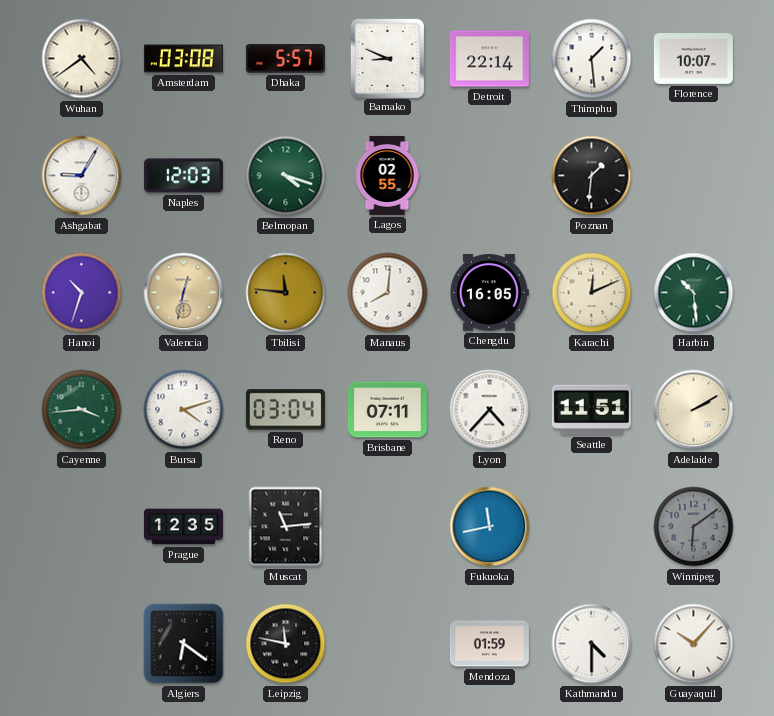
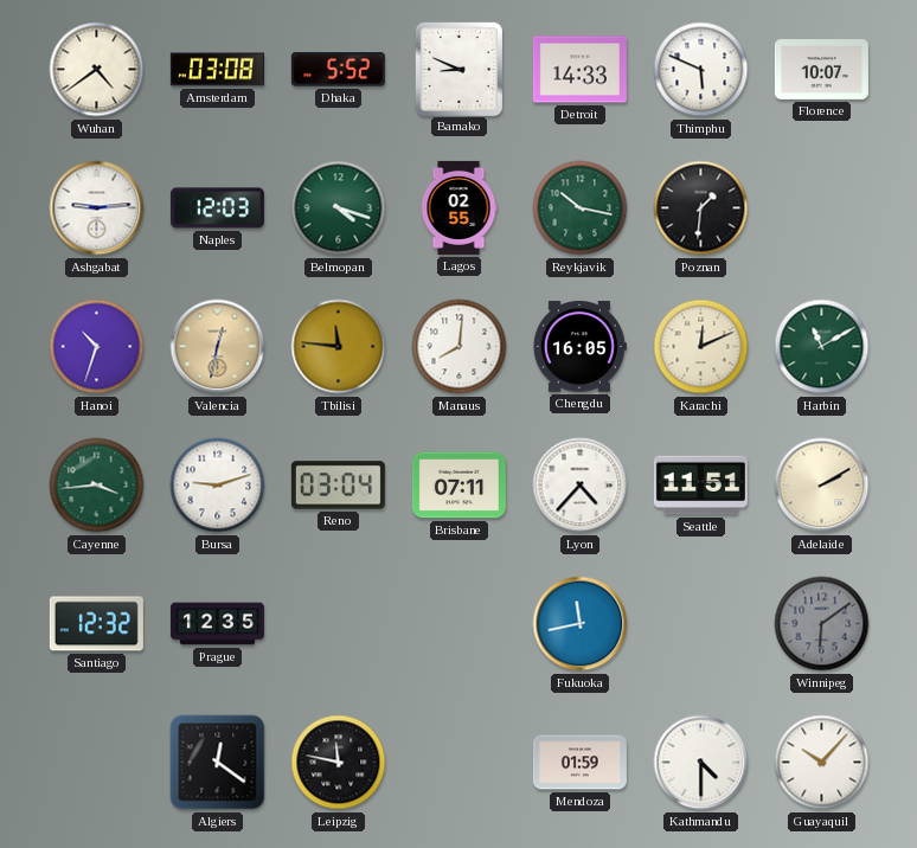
Dhaka: 5:57 -> 5:52 (338, 70)
Detroit: 22:14 -> 14:33 (579, 70)
Thimphu: 1:29 -> 5:49 (701, 70)
Ashgabat: 9:05 -> 9:14 (97, 208)
Reykjavik: none -> 10:17 (581, 208)
Harbin: 10:29 -> 11:10 (822, 347)
Bursa: 4:12 -> 9:12 (218, 486)
Santiago: none -> 12:32 (96, 624)
Muscat: 11:14 -> none (286, 527)
Algiers: 6:21 -> 12:21 (218, 763)
